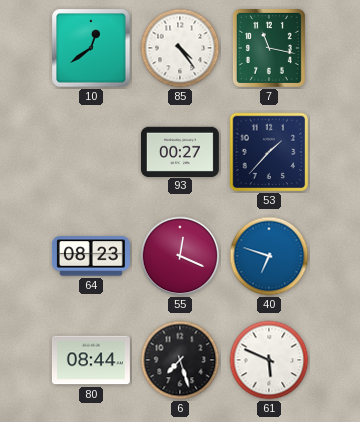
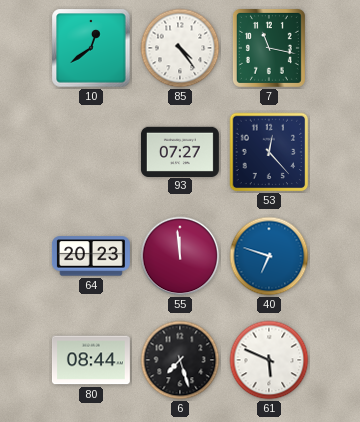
93: 00:27 -> 07:27 (180, 151)
53: 1:37 -> 12:23 (269, 152)
64: 08:23 -> 20:23 (91, 256)
55: 12:19 -> 11:59 (180, 256)
